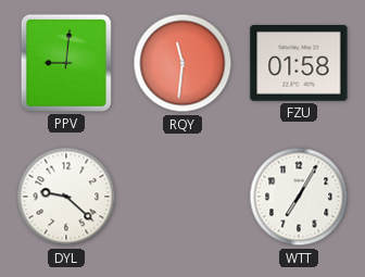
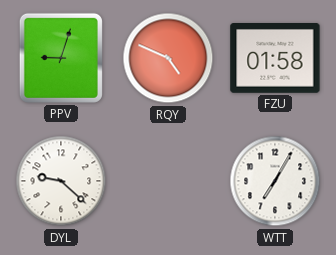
PPV: 9:01 -> 9:03 (61, 58)
RQY: 11:31 -> 4:49 (168, 58)
